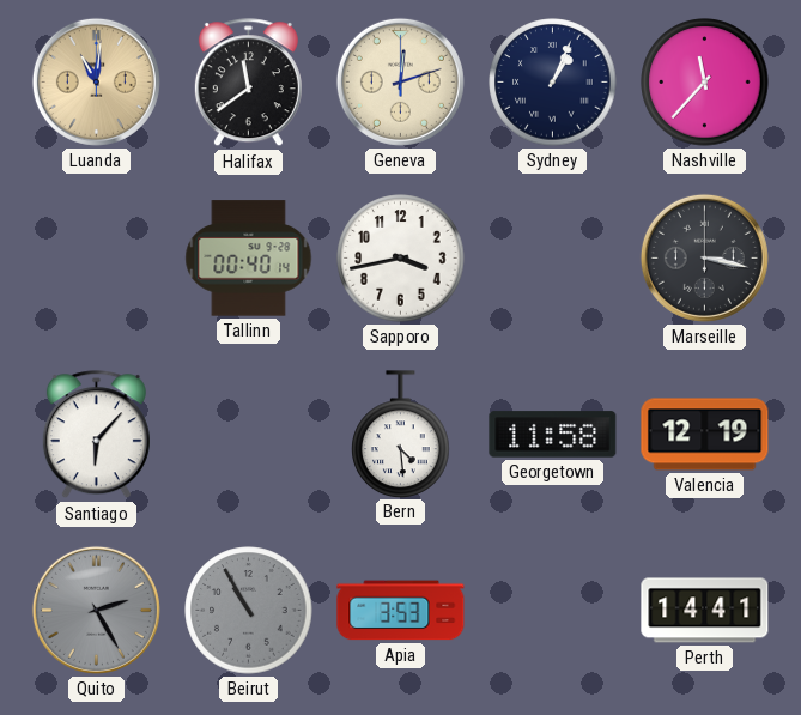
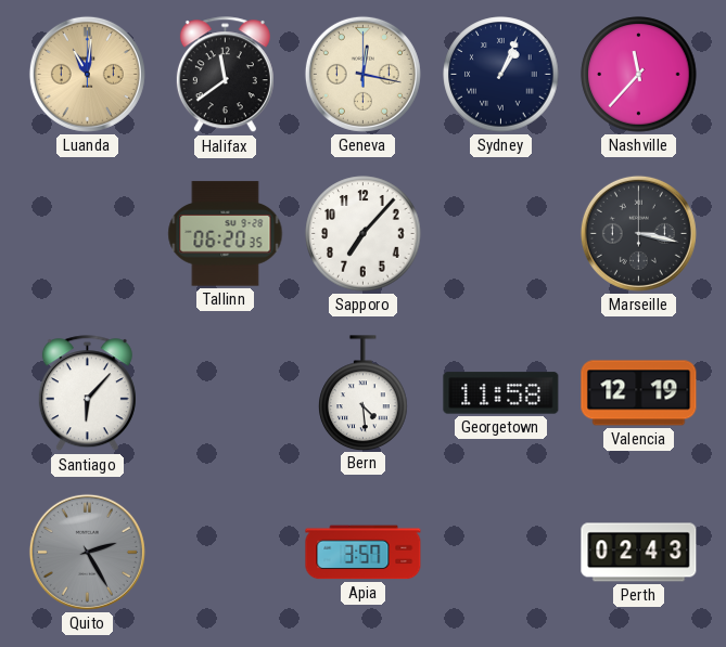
Geneva: 12:12 -> 12:17 (362, 74)
Tallinn: 00:40 -> 06:20 (226, 234)
Sapporo: 3:43 -> 7:07 (364, 234)
Beirut: 10:55 -> none (249, 611)
Apia: 3:53 -> 3:57 (364, 553)
Perth: 14:41 -> 02:43 (639, 553)
